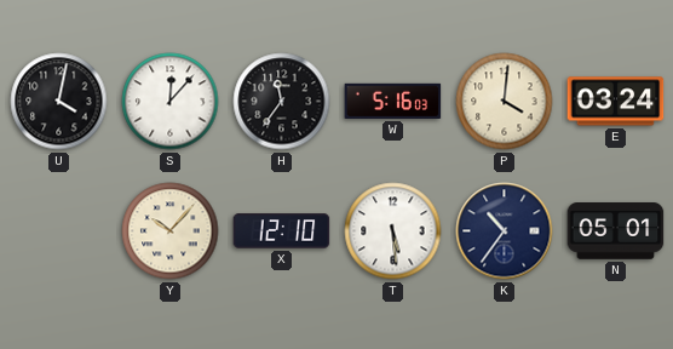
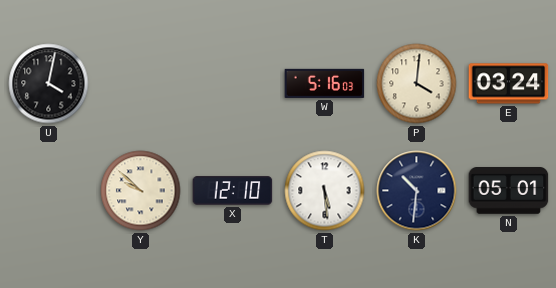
S: 12:07 -> none (171, 102)
H: 11:36 -> none (282, 102)
Y: 10:07 -> 9:52 (141, 191)
K: 10:36 -> 10:31 (417, 191)
